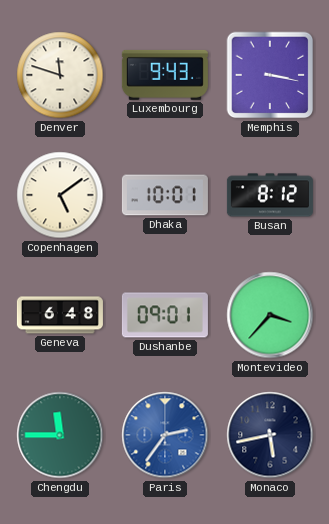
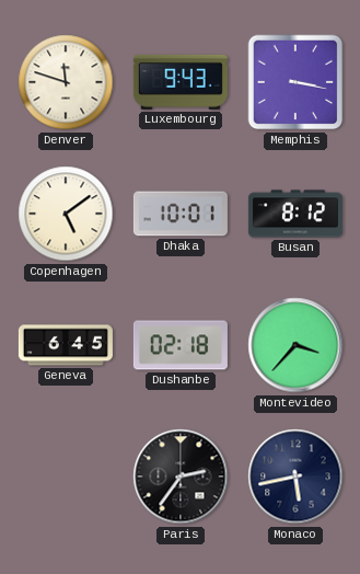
Geneva: 6:48 -> 6:45 (66, 345)
Dushanbe: 09:01 -> 02:18 (181, 345)
Chengdu: 11:45 -> none (60, 435)
Paris dial: blue -> black (181, 477)
